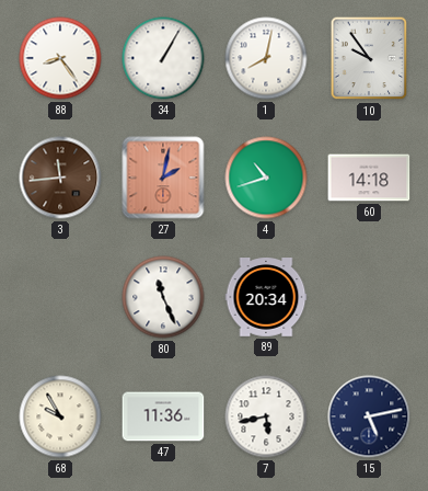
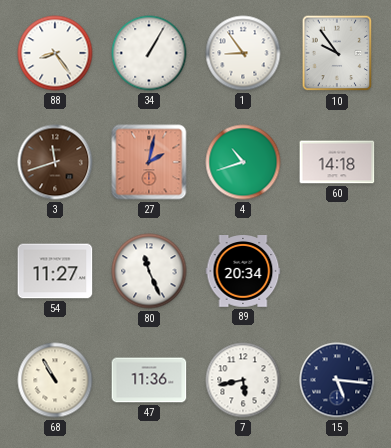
1: 8:02 -> 8:54 (243, 53)
3: 11:44 -> 11:42 (55, 162)
54: none -> 11:27 (55, 271)
68: 9:55 -> 10:55 (55, 380)
15: 5:13 -> 5:16 (337, 380)
